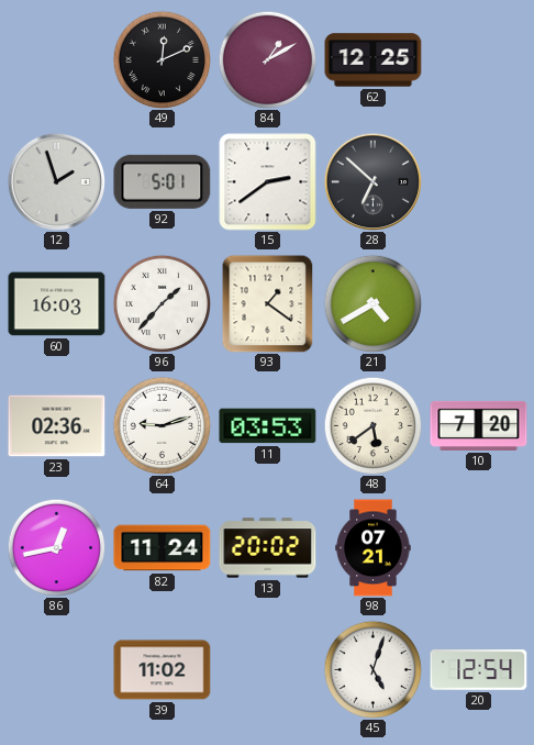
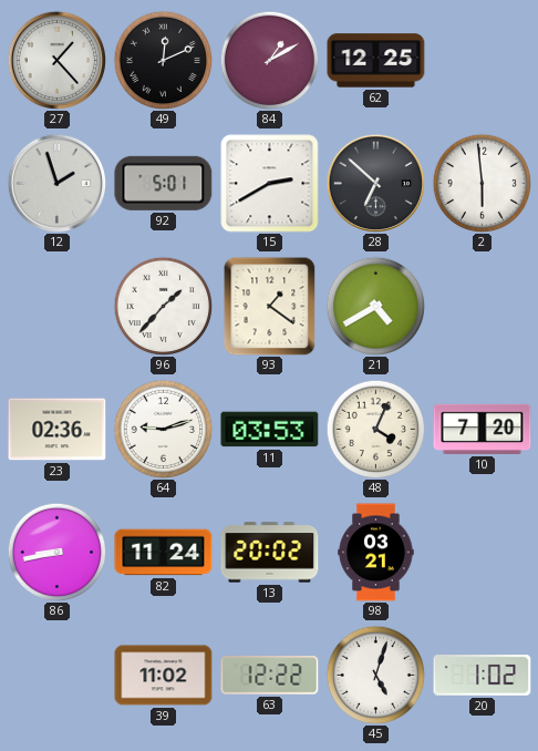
27: none -> 1:23 (56, 60)
15: 2:39 -> 2:40 (270, 184)
2: none -> 5:59 (482, 183)
60: 16:03 -> none (57, 304)
48: 5:39 -> 4:04 (375, 429)
86: 12:43 -> 8:43 (56, 552)
98: 07:21 -> 03:21 (376, 553)
63: none -> 12:22 (270, 676)
20: 12:54 -> 1:02 (483, 676)
